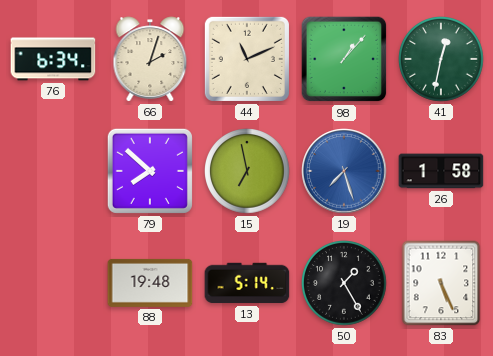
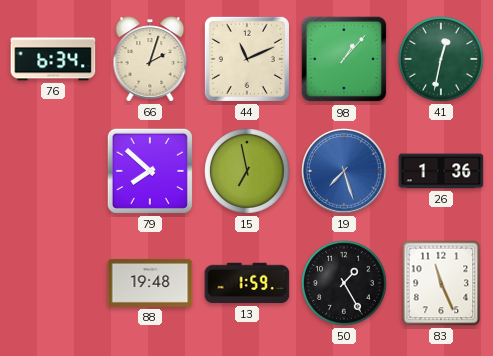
26: 1:58 -> 1:36 (441, 171)
13: 5:14 -> 1:59 (247, 283)
83: 5:26 -> 11:26 (441, 283)
